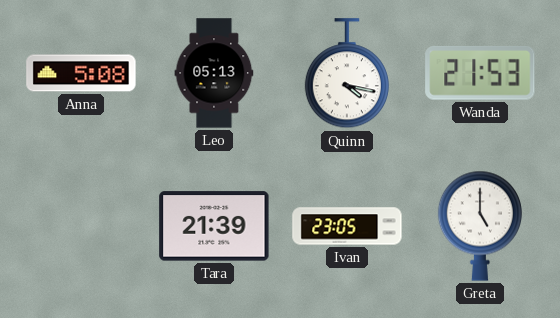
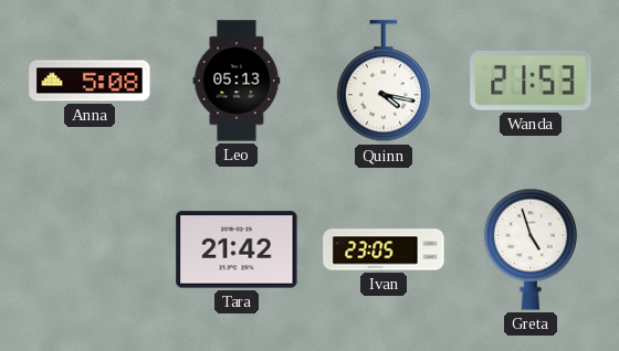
Tara: 21:39 -> 21:42 (237, 249)
Greta: 5:00 -> 4:57 (531, 249)
